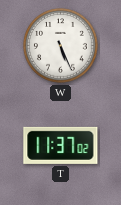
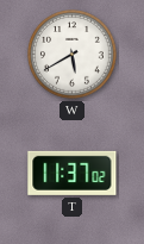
W: 5:26 -> 5:40 (73, 55)
